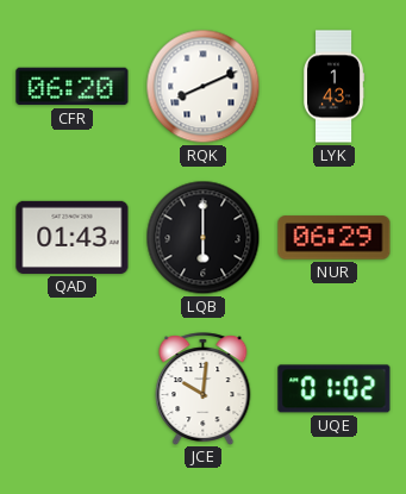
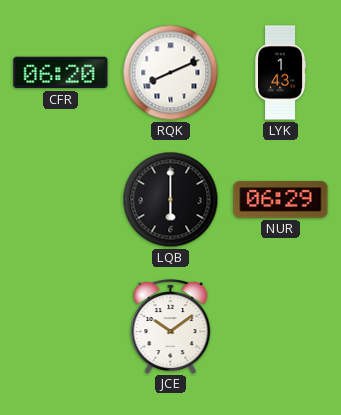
QAD: 01:43 -> none (73, 237)
JCE: 10:01 -> 10:09 (171, 326)
UQE: 01:02 -> none (335, 389)
